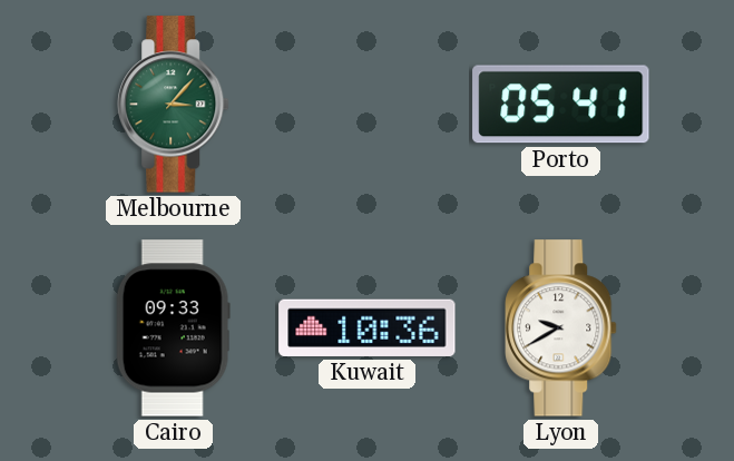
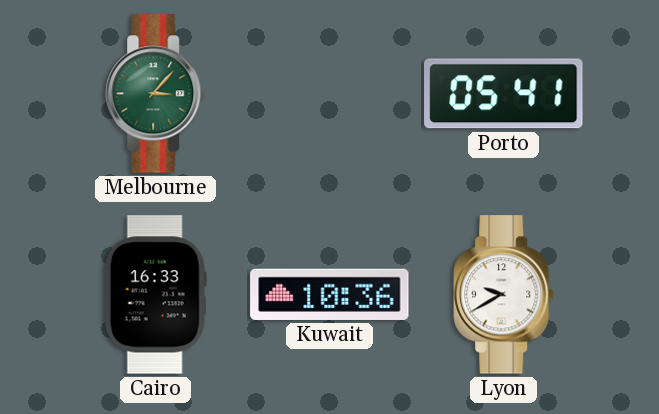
Cairo: 09:33 -> 16:33 (155, 295)
